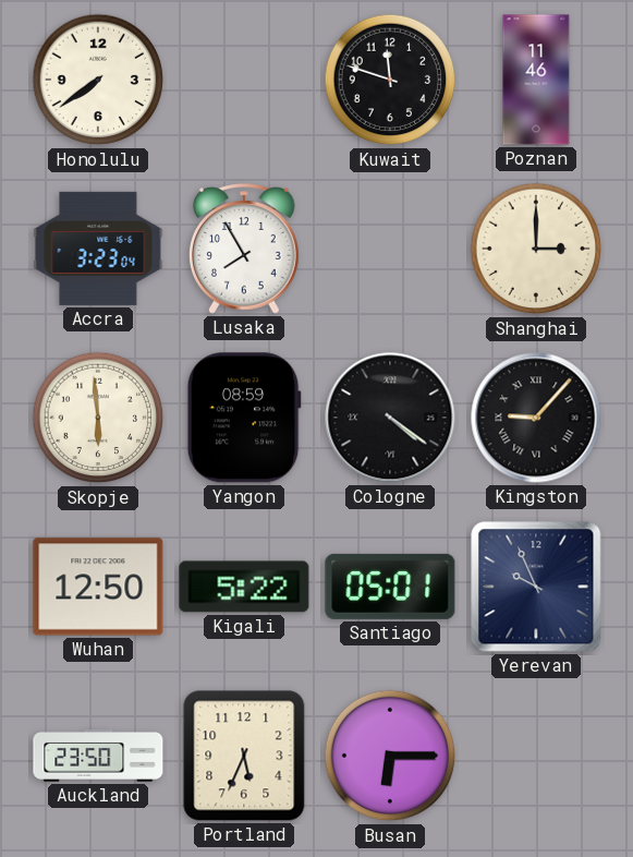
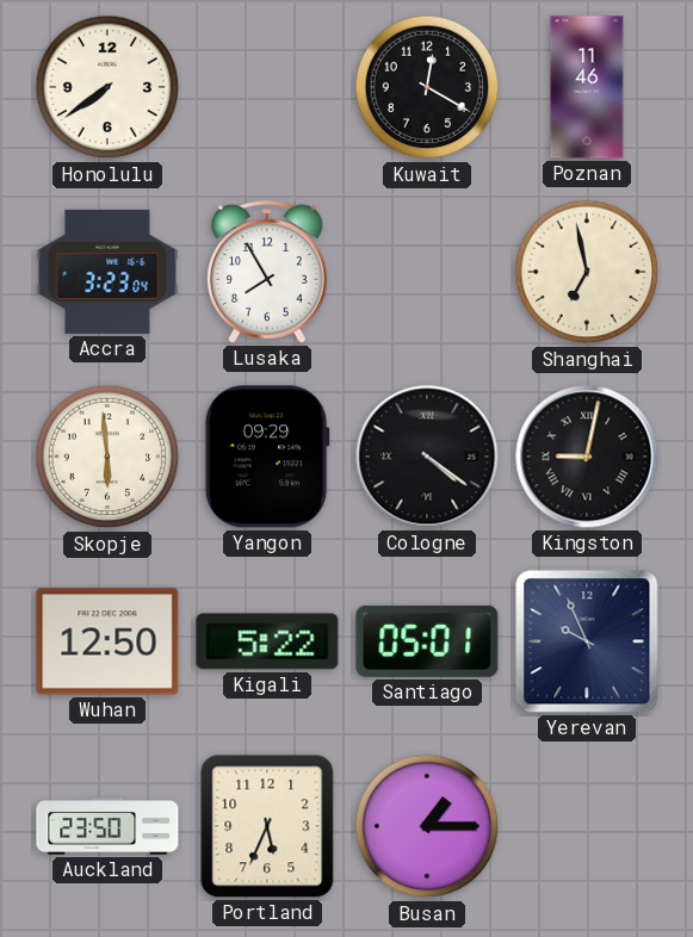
Kuwait: 11:48 -> 12:20 (427, 87)
Shanghai: 3:00 -> 6:58 (587, 272)
Yangon: 08:59 -> 09:29 (267, 457)
Kingston: 9:07 -> 9:02 (587, 457)
Busan: 6:15 -> 1:15 (427, 826)
